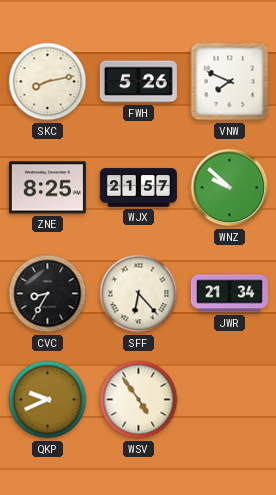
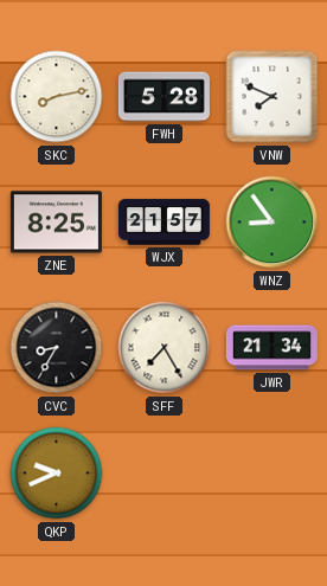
FWH: 5:26 -> 5:28 (163, 97)
WNZ: 9:52 -> 8:54 (272, 223)
SFF: 6:23 -> 7:25 (165, 348)
WSV: 4:54 -> none (139, 400)
